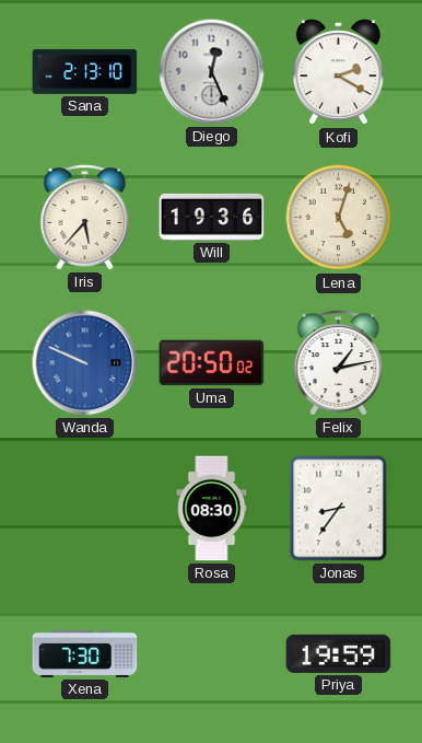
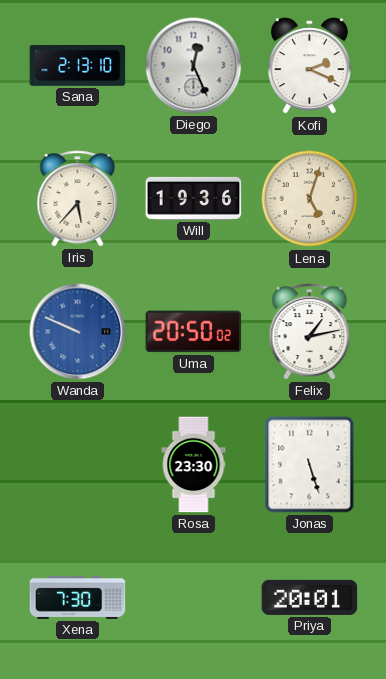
Kofi: 2:20 -> 2:19 (309, 66)
Rosa: 08:30 -> 23:30 (194, 465)
Jonas: 8:36 -> 5:27 (310, 465)
Priya: 19:59 -> 20:01 (310, 597)
